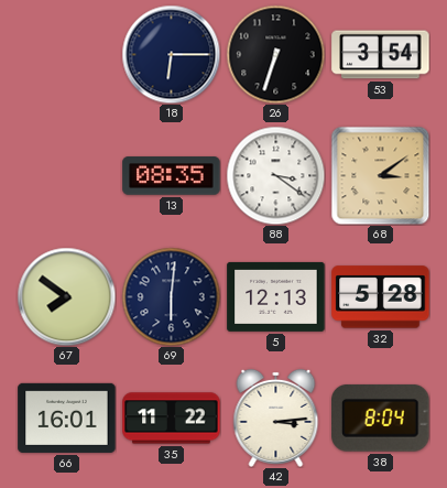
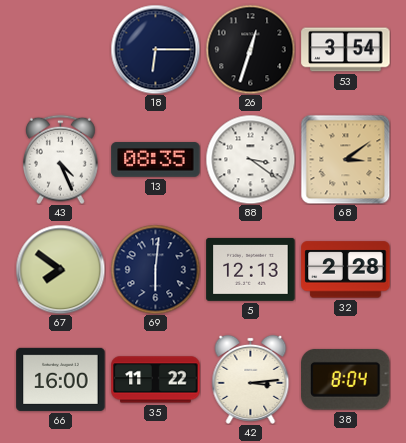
26: 6:33 -> 12:33 (250, 49)
43: none -> 4:26 (60, 159)
32: 5:28 -> 2:28 (346, 270)
66: 16:01 -> 16:00 (61, 379)
